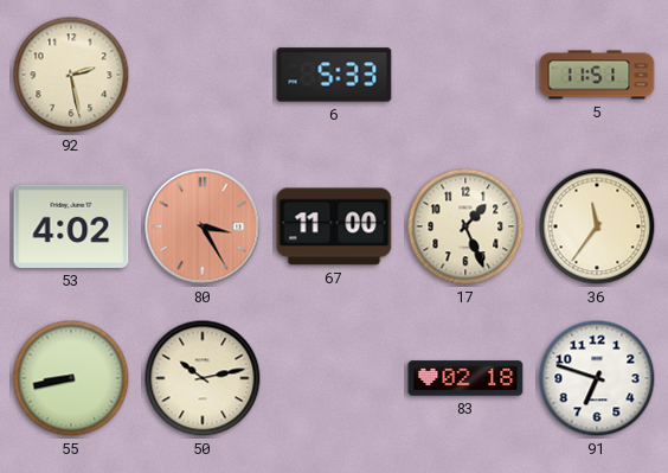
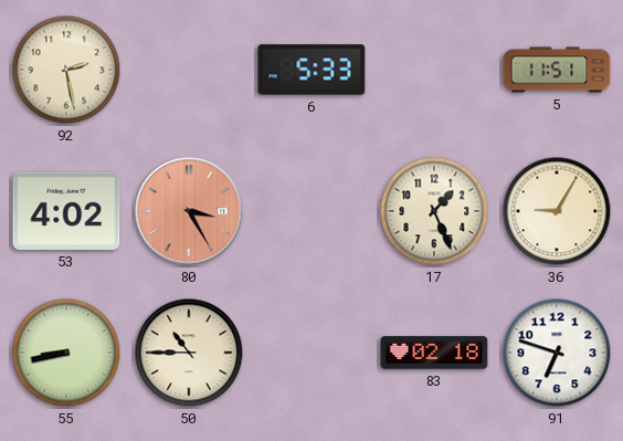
67: 11:00 -> none (334, 226)
36: 11:36 -> 9:05 (557, 211)
50: 10:13 -> 10:45 (189, 353)
